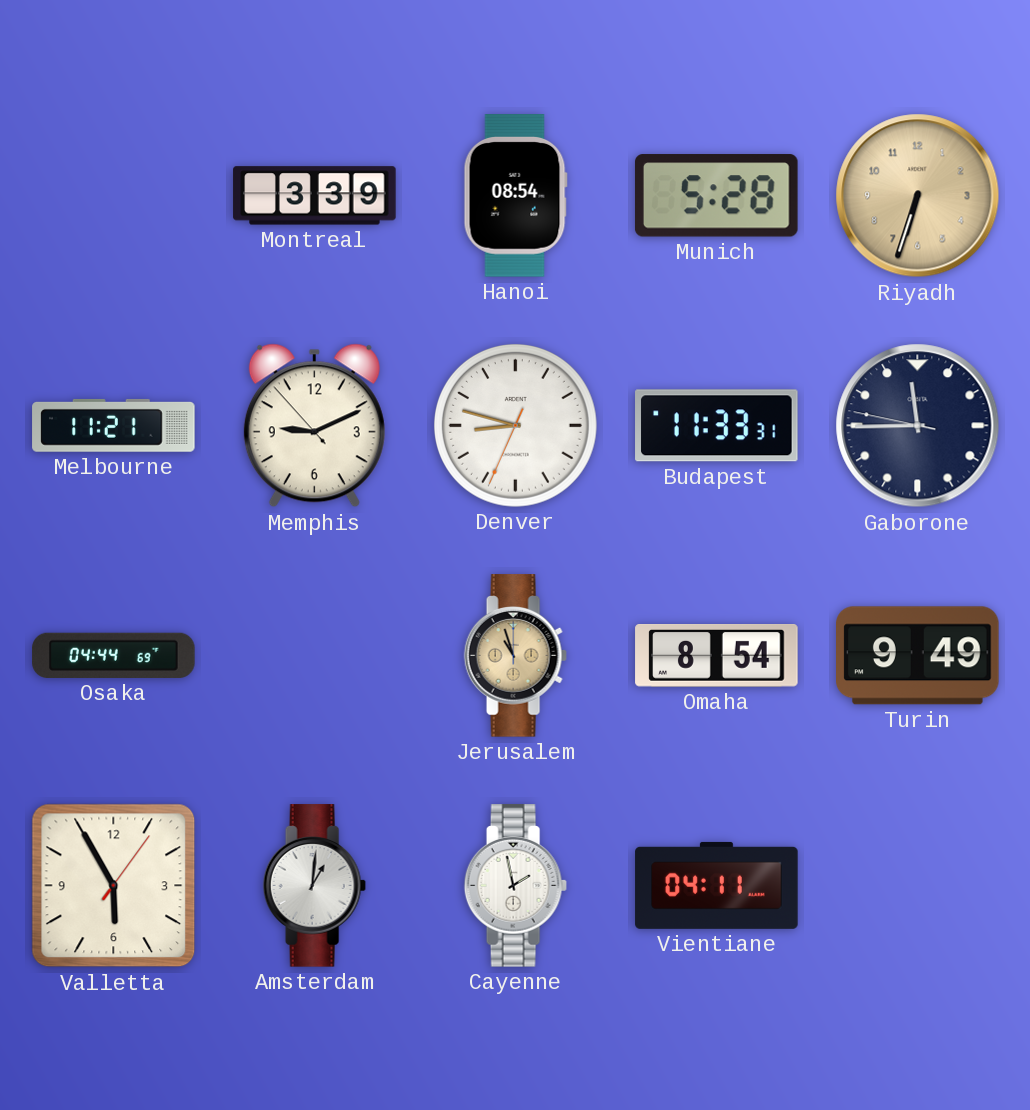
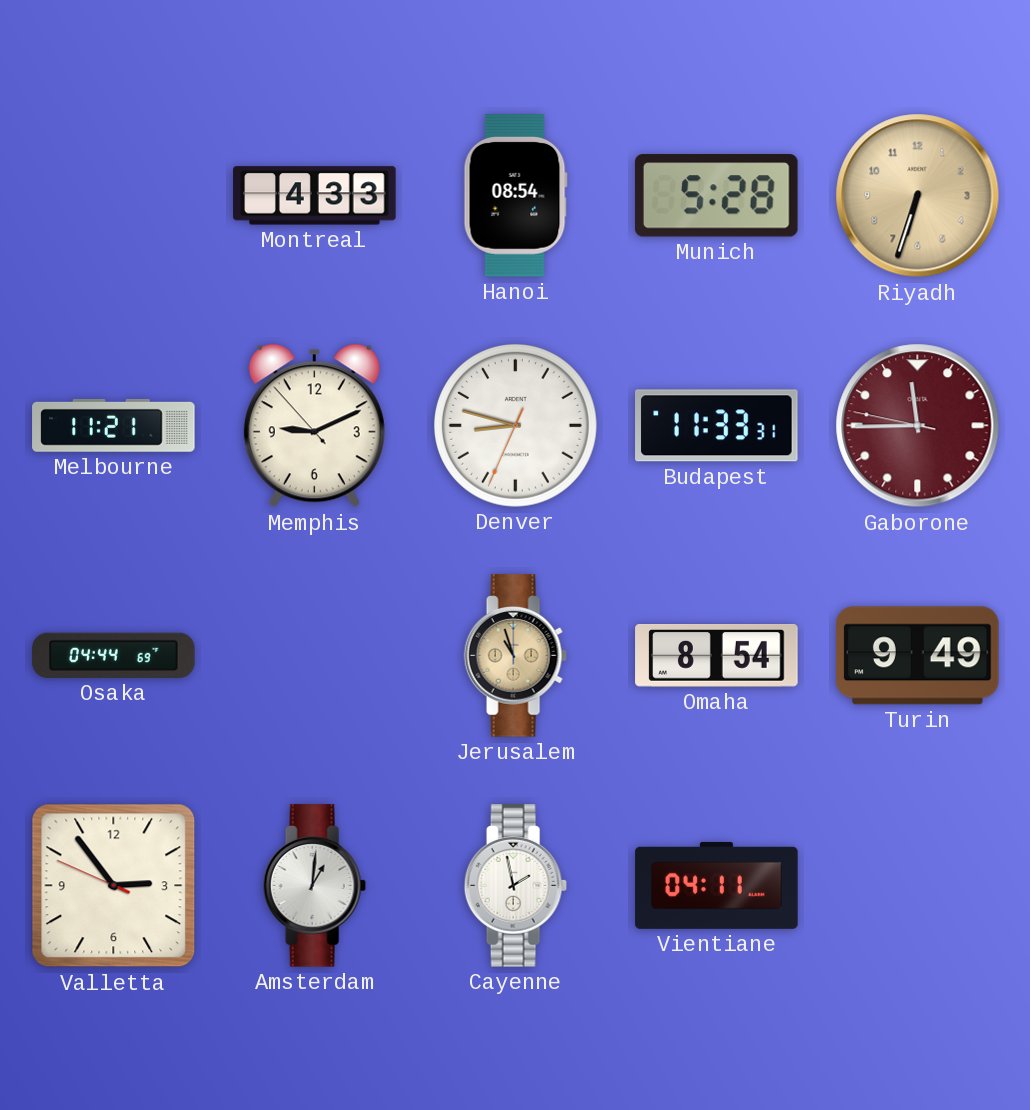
Montreal: 3:39 -> 4:33 (315, 196)
Gaborone dial: navy -> burgundy (918, 426)
Valletta: 5:55 -> 2:53 (114, 886)
